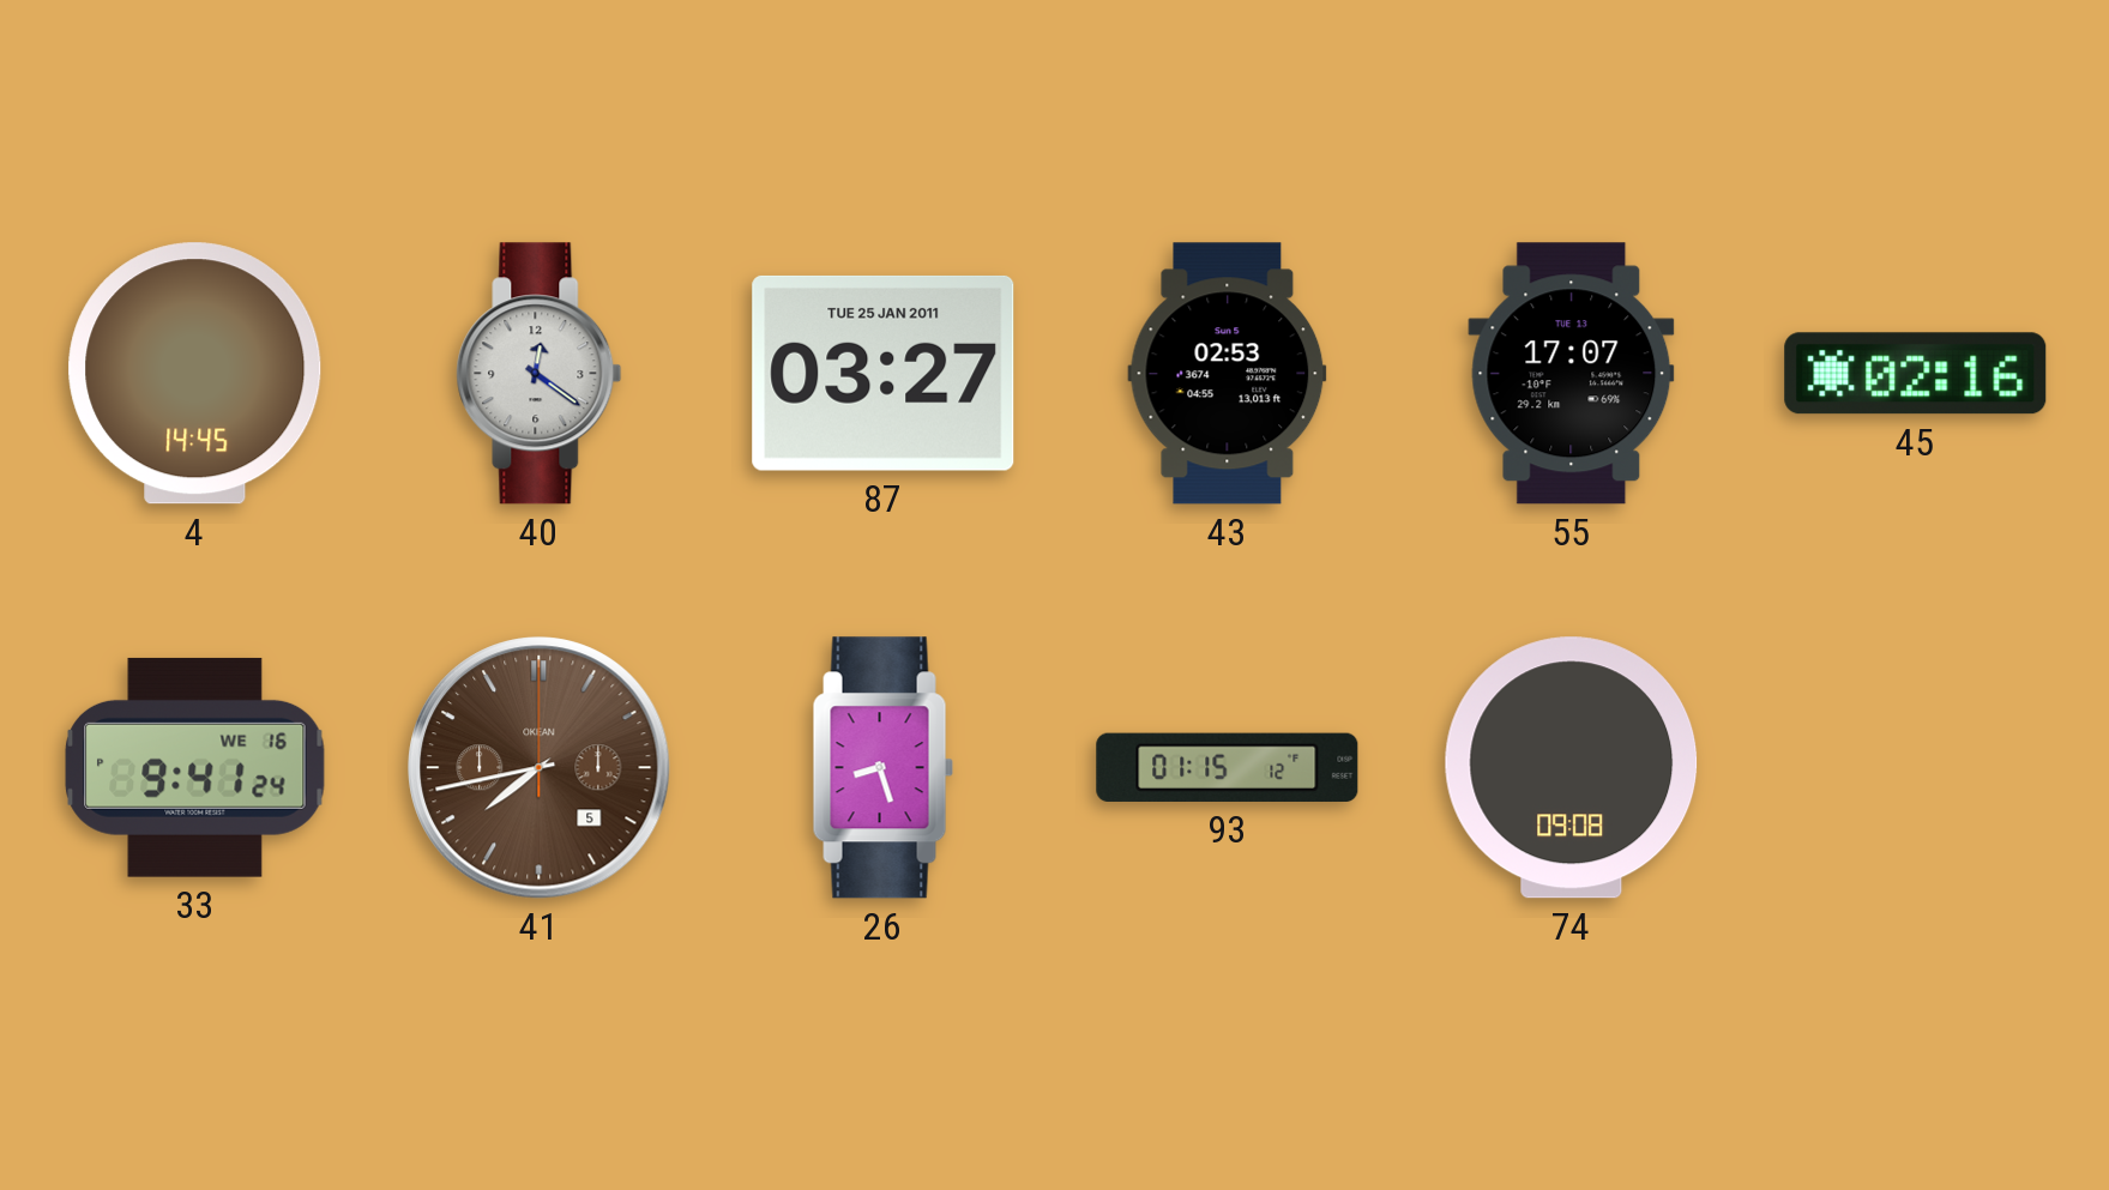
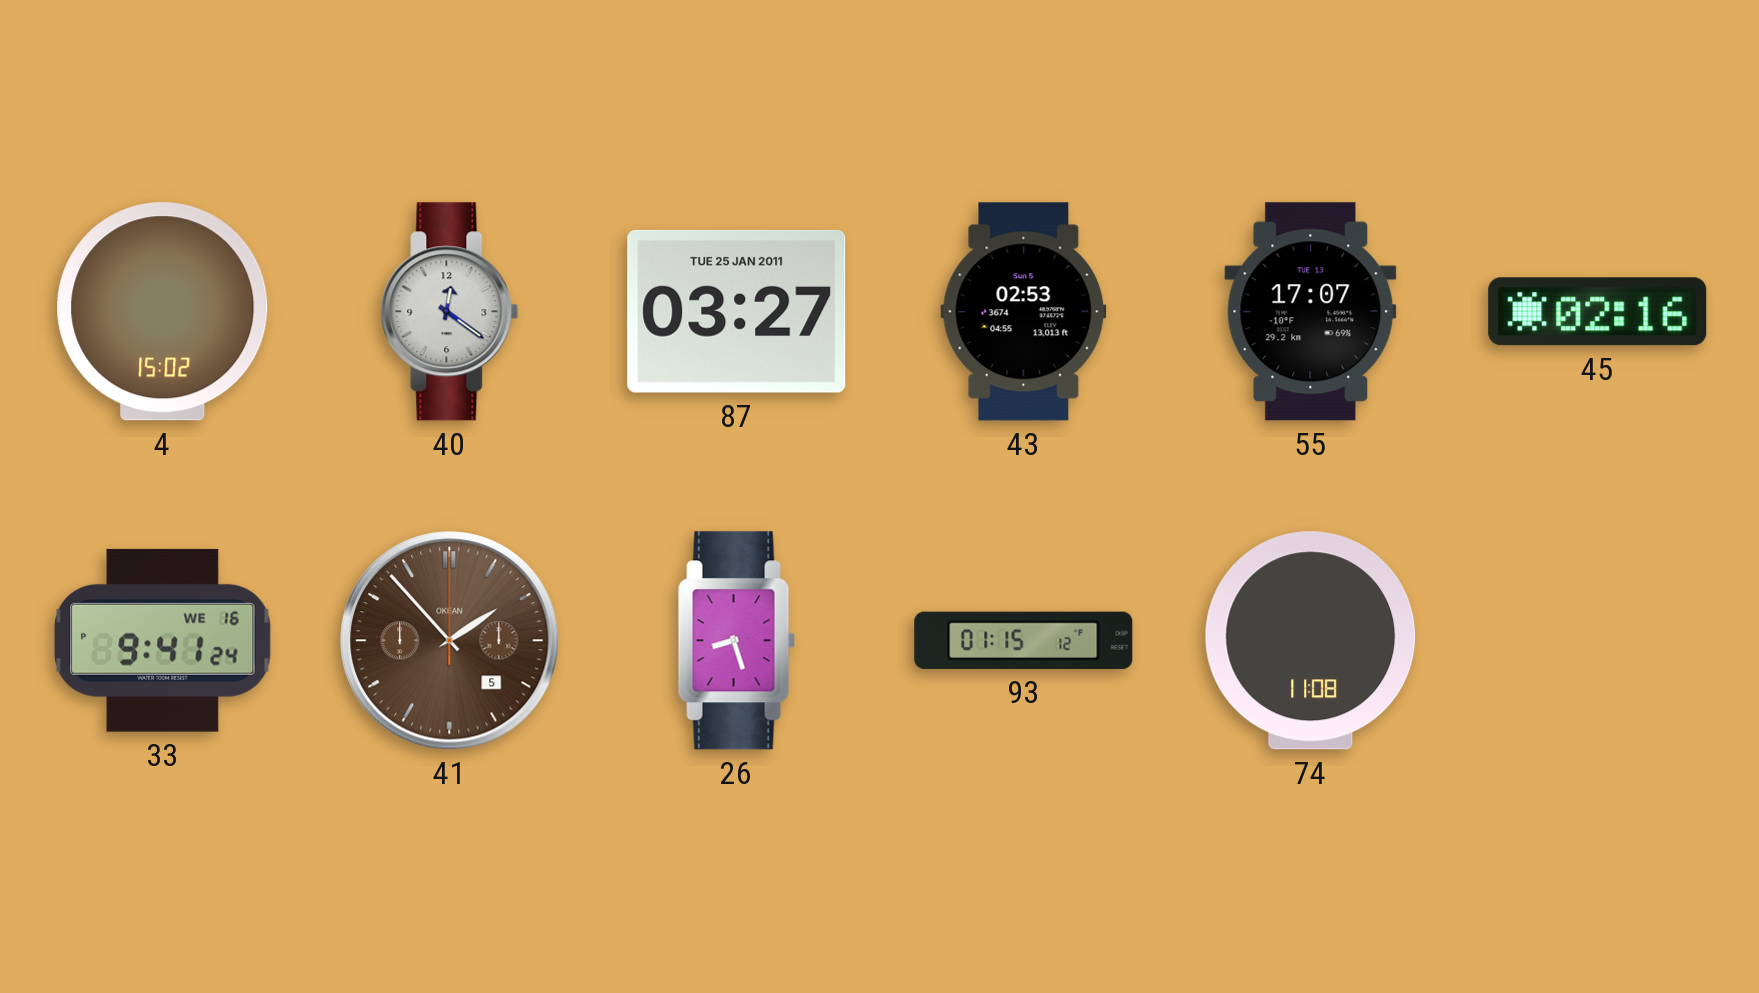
4: 14:45 -> 15:02 (163, 312)
41: 7:43 -> 1:53 (450, 641)
74: 09:08 -> 11:08 (1311, 641)
